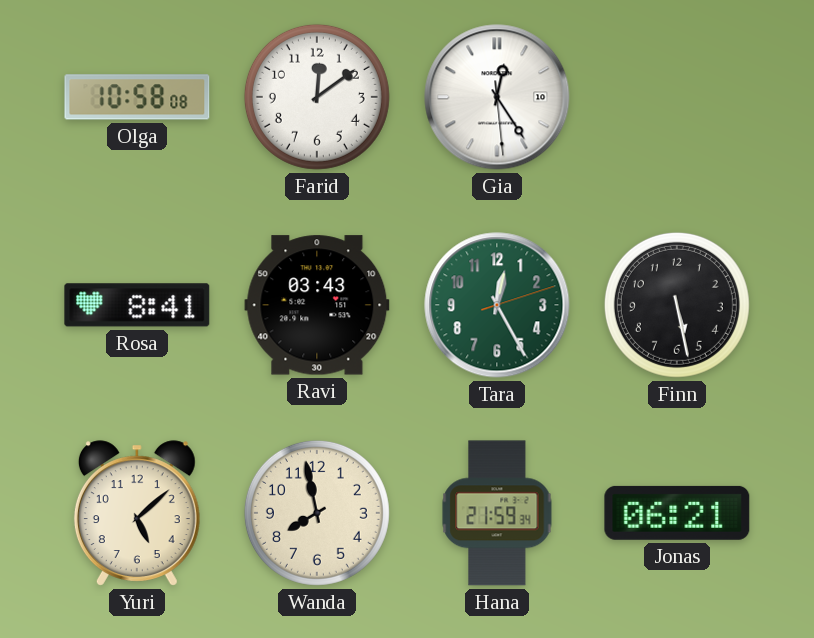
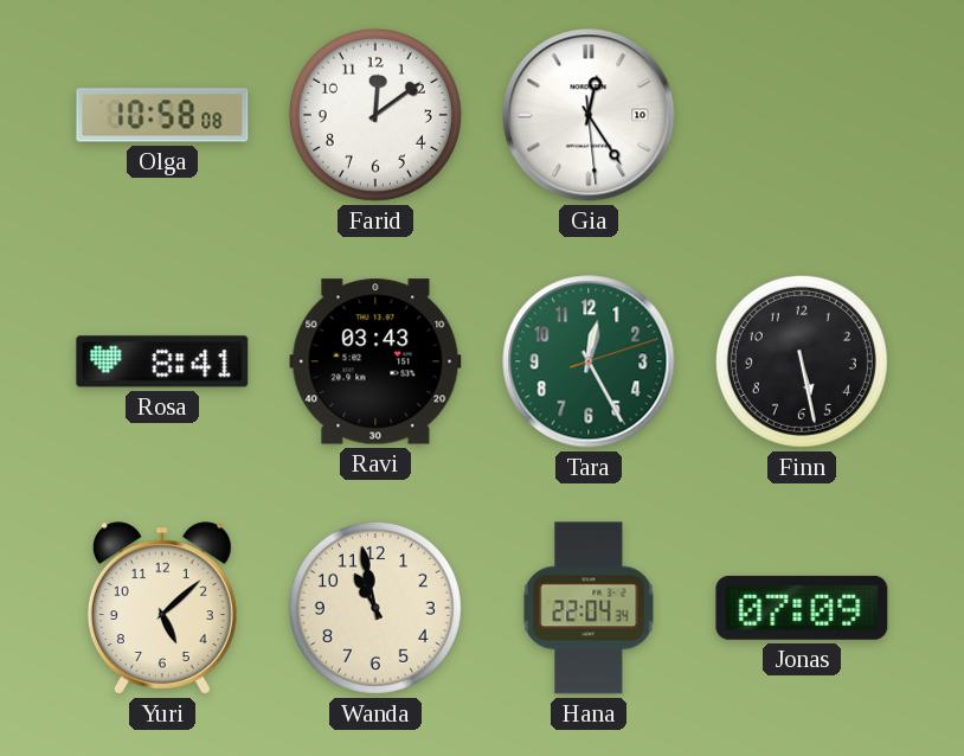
Wanda: 7:58 -> 10:58 (375, 608)
Hana: 21:59 -> 22:04 (589, 608)
Jonas: 06:21 -> 07:09 (802, 608)
